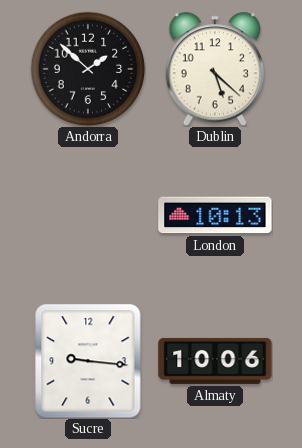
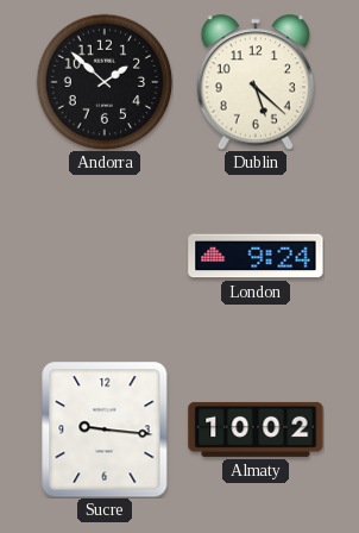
London: 10:13 -> 9:24 (256, 256)
Almaty: 10:06 -> 10:02 (256, 429)
